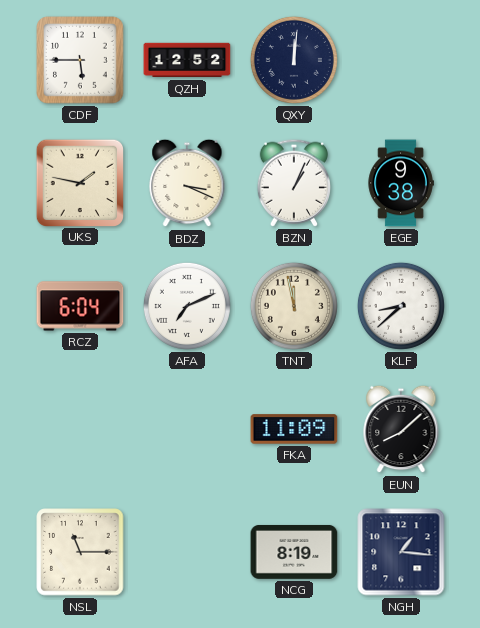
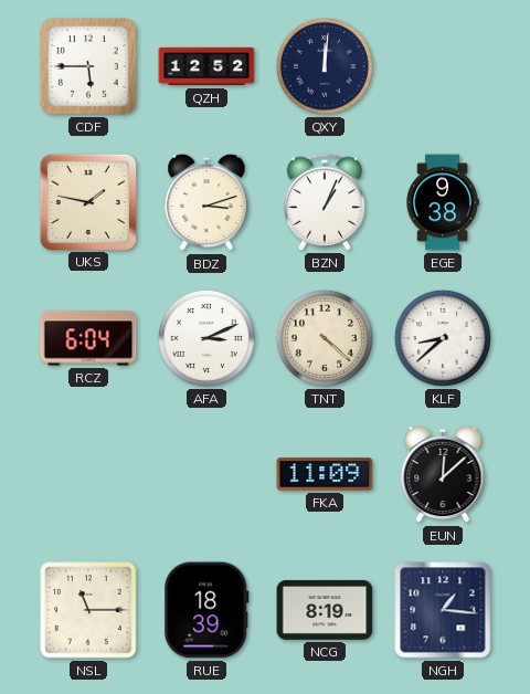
BDZ: 3:19 -> 3:12 (206, 202)
AFA: 7:11 -> 3:11 (206, 338)
TNT: 11:58 -> 4:22 (325, 338)
EUN: 8:08 -> 12:08 (443, 474)
RUE: none -> 18:39 (206, 610)
